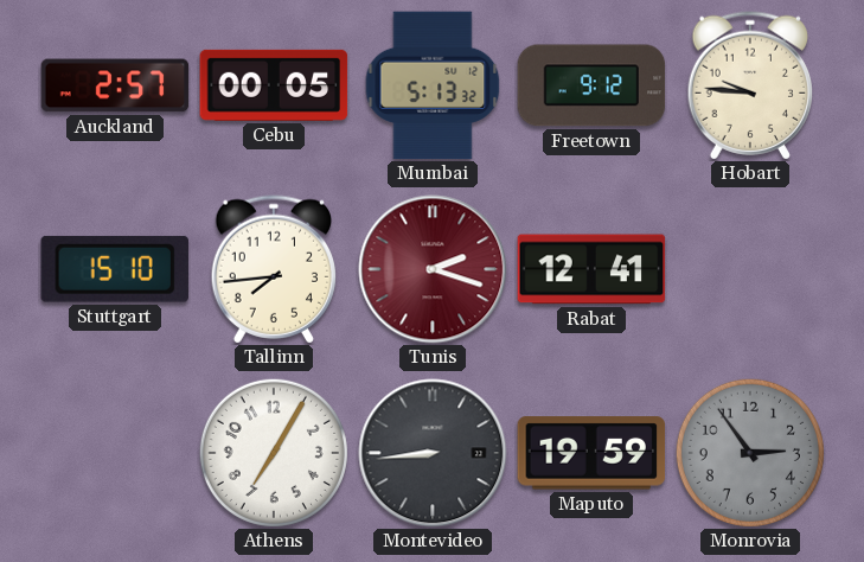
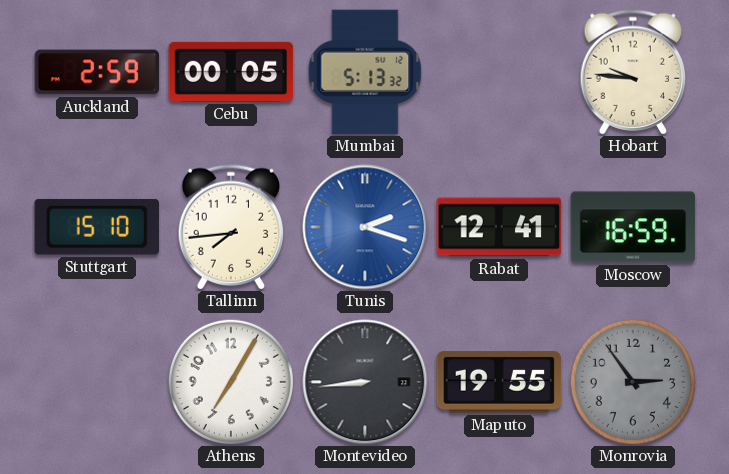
Auckland: 2:57 -> 2:59 (97, 72)
Freetown: 9:12 -> none (591, 85)
Tunis dial: burgundy -> blue (365, 227)
Moscow: none -> 16:59 (633, 227)
Maputo: 19:59 -> 19:55 (499, 382)
